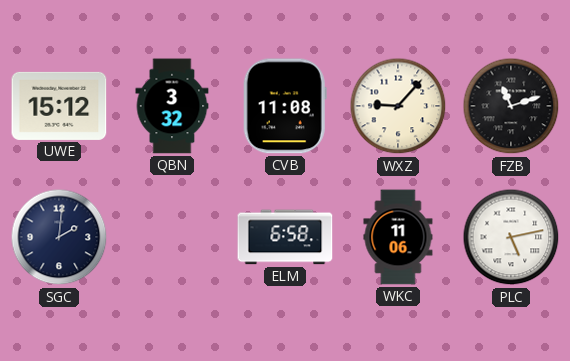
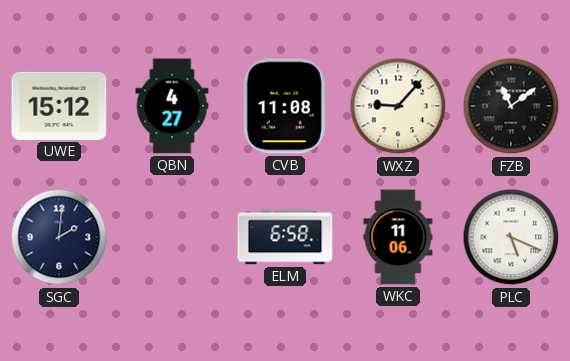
QBN: 3:32 -> 4:27 (172, 106)
FZB: 11:12 -> 11:09 (511, 106)
PLC: 5:13 -> 5:19 (511, 237)
